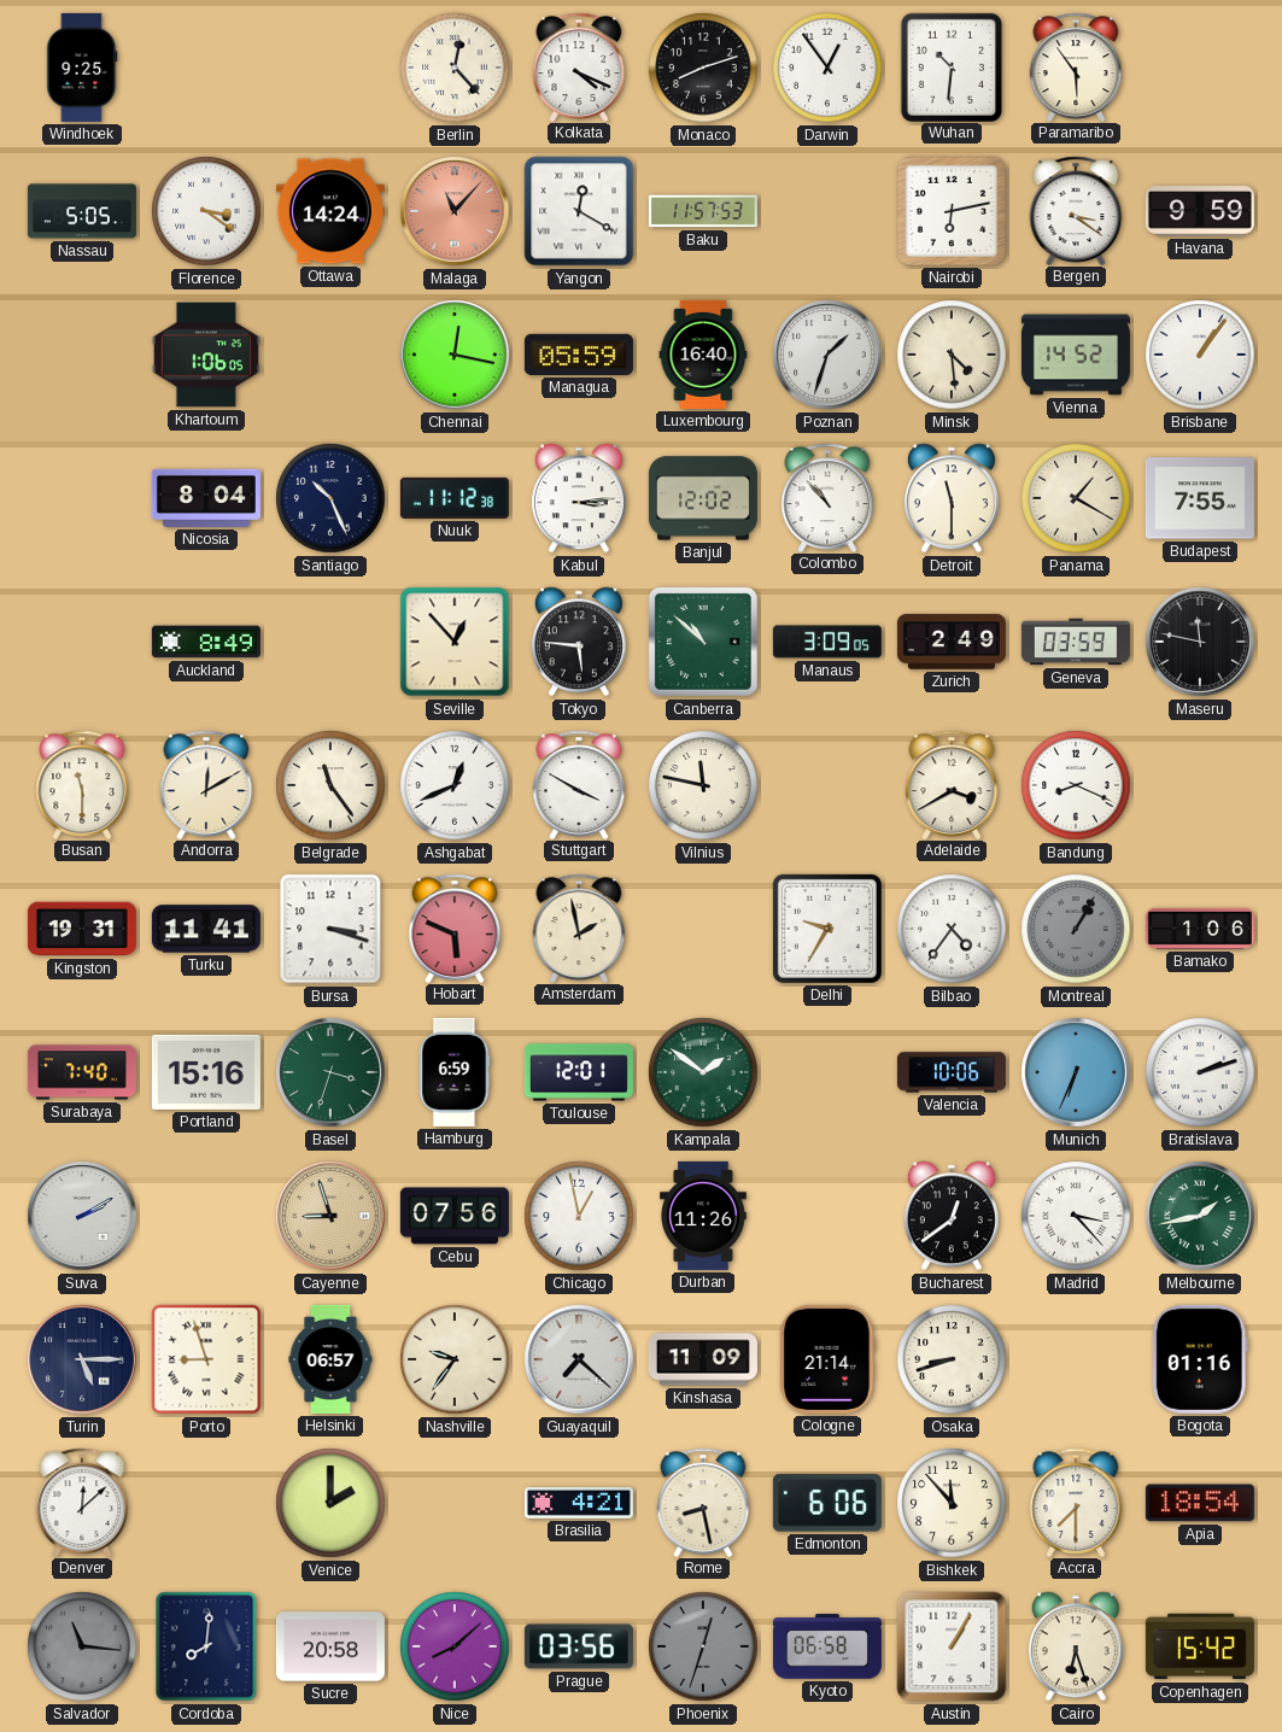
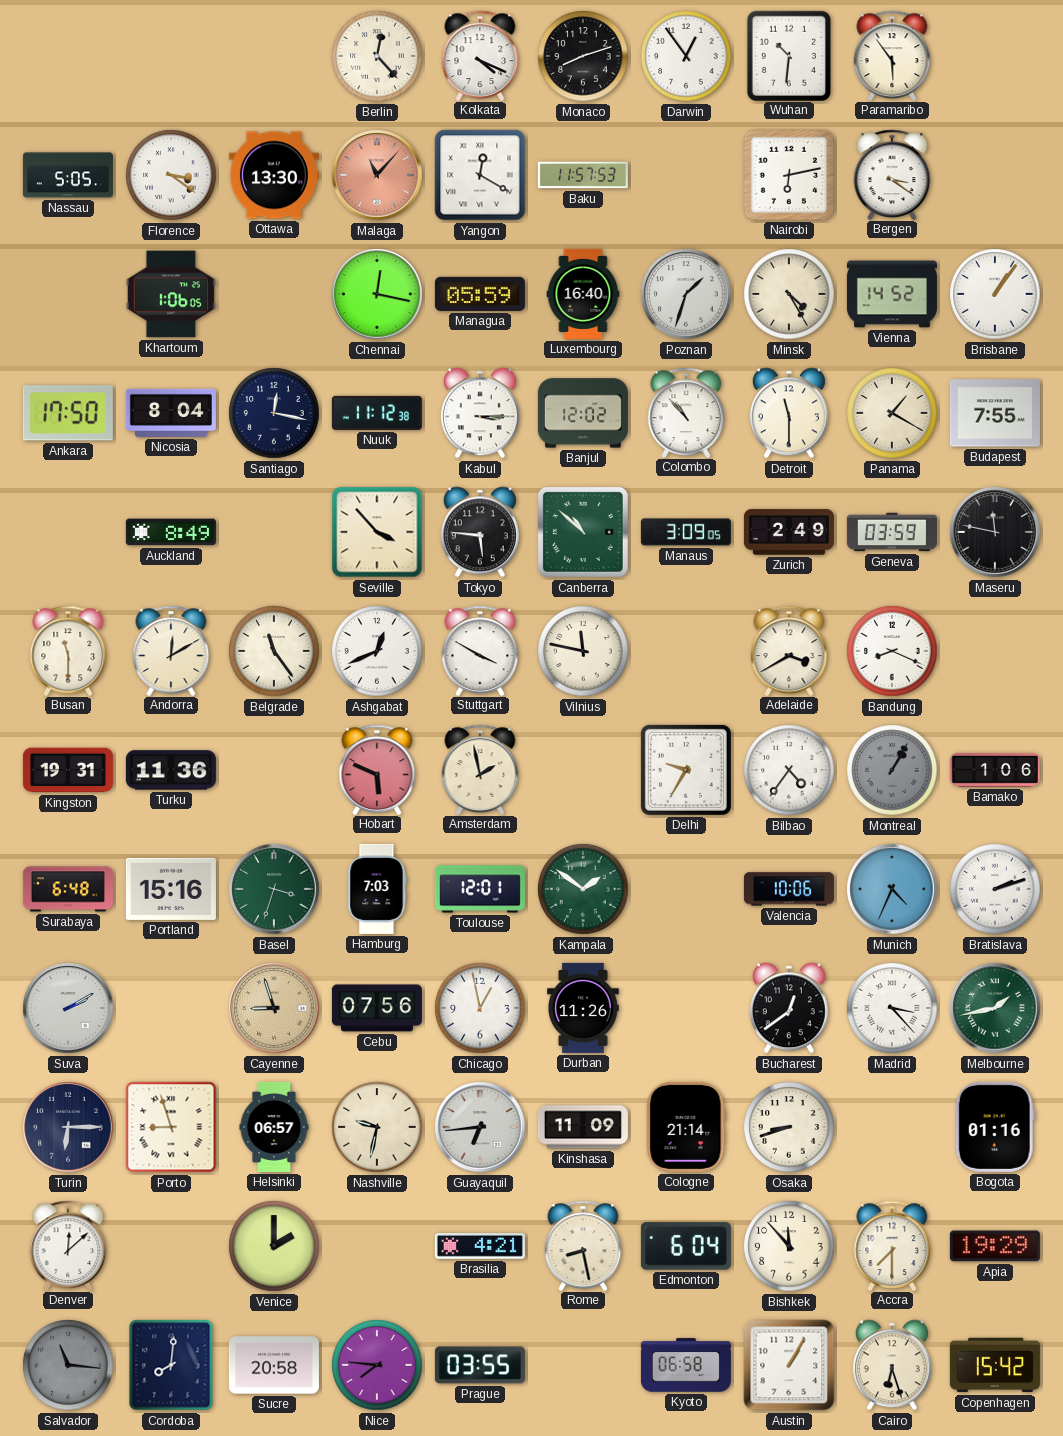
Windhoek: 9:25 -> none (82, 68)
Ottawa: 14:24 -> 13:30 (274, 175)
Havana: 9:59 -> none (1200, 211)
Minsk: 4:29 -> 4:25 (789, 294)
Ankara: none -> 17:50 (68, 413)
Santiago: 10:26 -> 12:17 (274, 413)
Kabul: 3:14 -> 3:15 (480, 413)
Seville: 12:53 -> 3:53 (377, 532)
Turku: 11:41 -> 11:36 (171, 770)
Bursa: 3:18 -> none (330, 929)
Surabaya: 7:40 -> 6:48 (68, 889)
Hamburg: 6:59 -> 7:03 (377, 889)
Munich: 6:34 -> 4:34 (892, 889)
Turin: 5:15 -> 6:15 (68, 1127)
Nashville: 9:36 -> 9:32 (377, 1127)
Guayaquil: 7:22 -> 6:44 (480, 1127)
Edmonton: 6:06 -> 6:04 (686, 1246)
Apia: 18:54 -> 19:29 (995, 1246)
Nice: 8:08 -> 7:46 (377, 1365)
Prague: 03:56 -> 03:55 (480, 1365)
Phoenix: 12:33 -> none (703, 1646)
